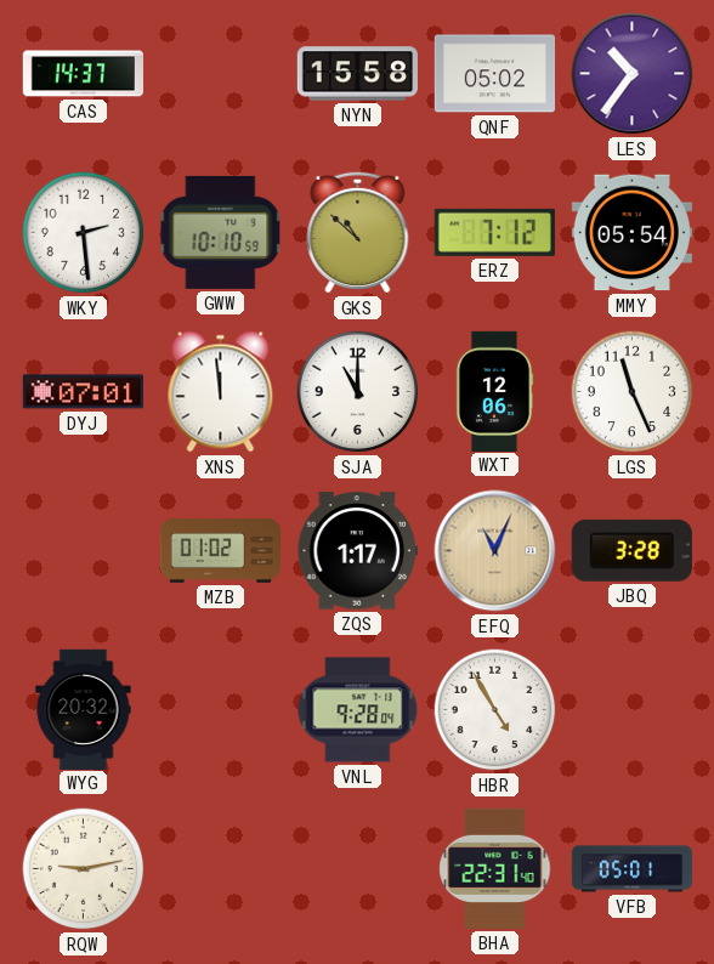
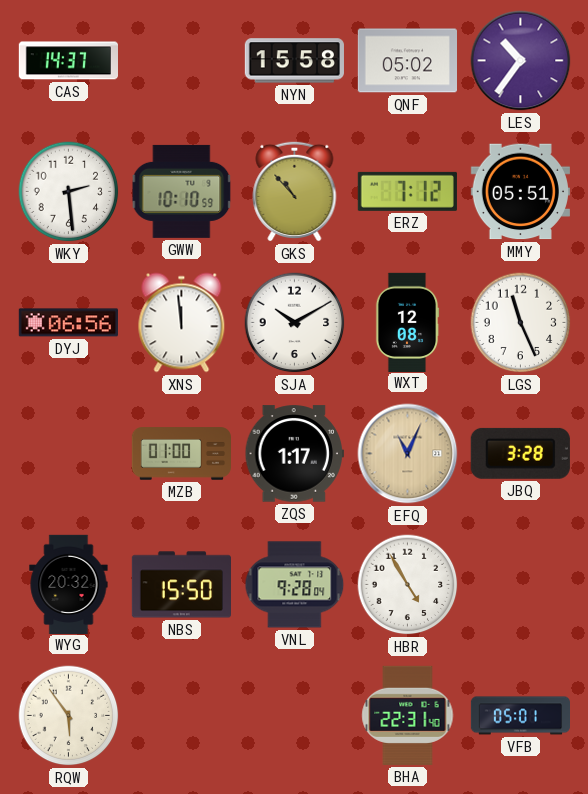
GKS: 10:52 -> 10:53 (295, 191)
MMY: 05:54 -> 05:51 (520, 192)
DYJ: 07:01 -> 06:56 (68, 323)
SJA: 11:00 -> 10:10 (295, 323)
WXT: 12:06 -> 12:08 (407, 322)
MZB: 01:02 -> 01:00 (181, 454)
NBS: none -> 15:50 (181, 585)
RQW: 9:13 -> 5:54 (69, 716)
